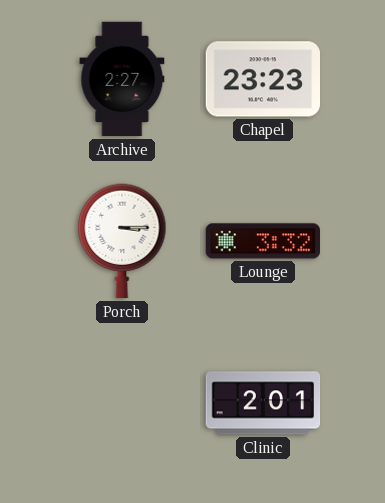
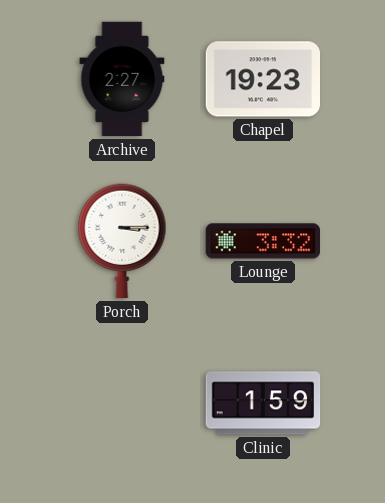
Chapel: 23:23 -> 19:23 (262, 79)
Clinic: 2:01 -> 1:59 (263, 403)
